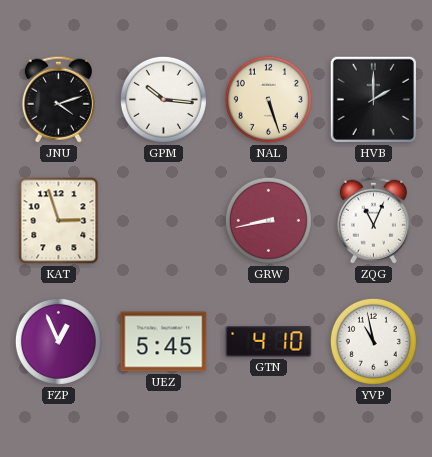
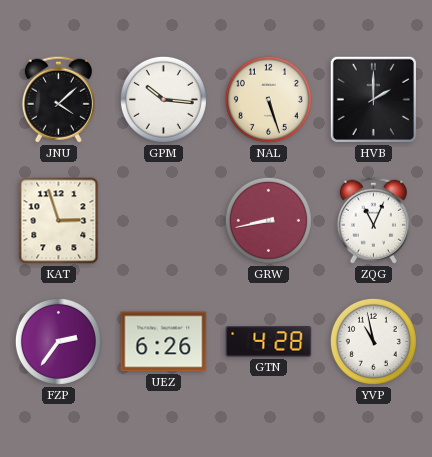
JNU: 4:12 -> 4:08 (58, 99)
FZP: 12:56 -> 2:36 (58, 341)
UEZ: 5:45 -> 6:26 (164, 342)
GTN: 4:10 -> 4:28 (269, 342)
